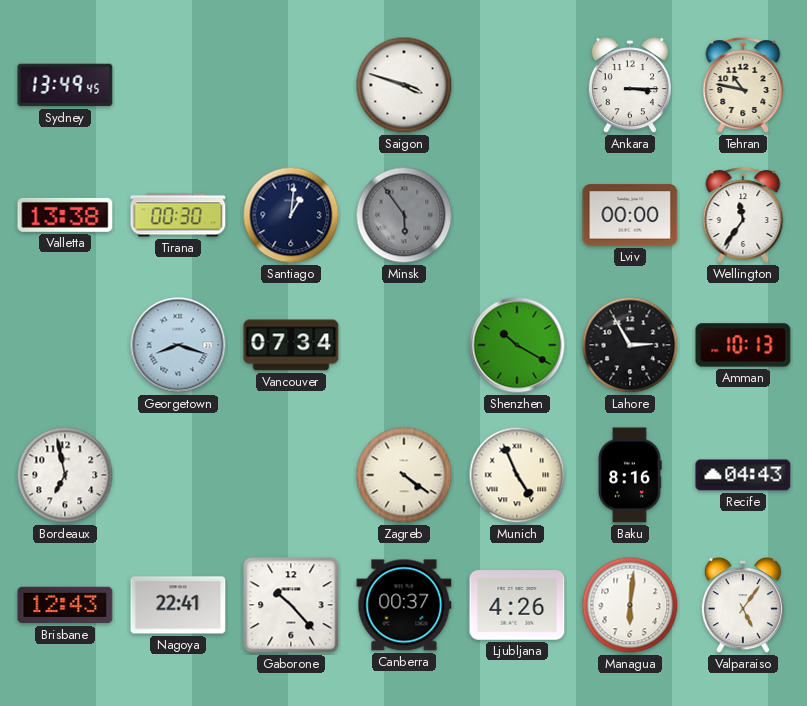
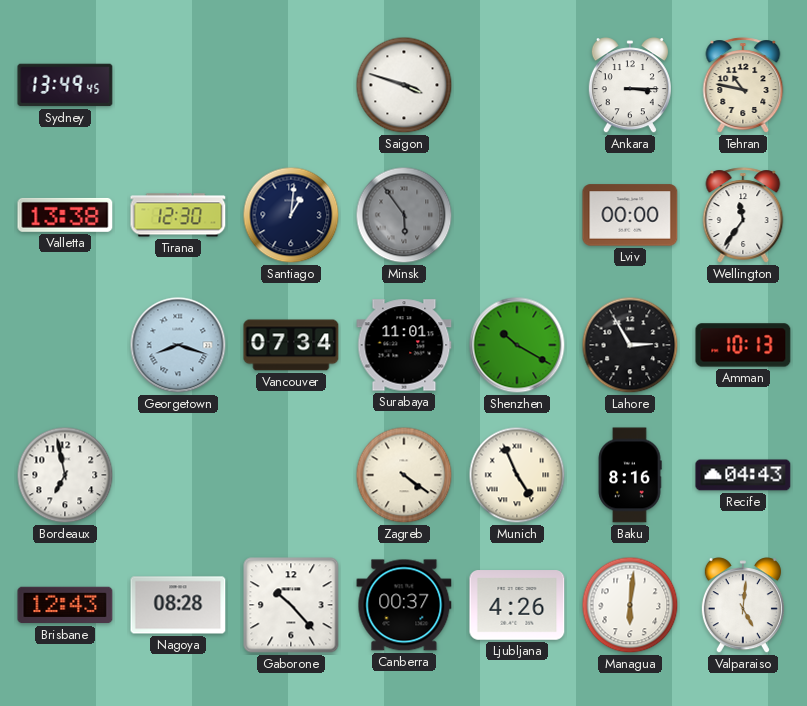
Tirana: 00:30 -> 12:30 (178, 215)
Surabaya: none -> 11:01 (404, 345)
Nagoya: 22:41 -> 08:28 (178, 605)
Valparaiso: 5:06 -> 5:01 (743, 606)
